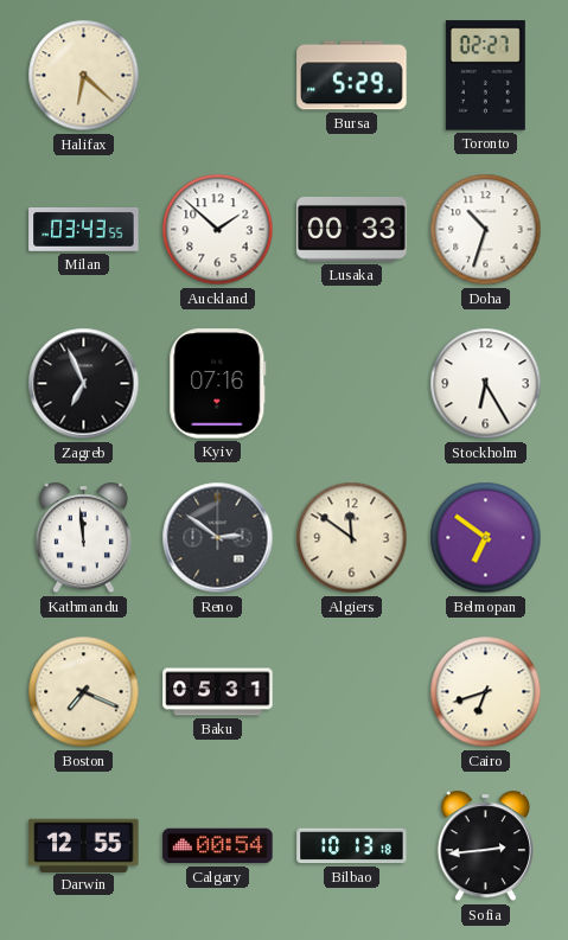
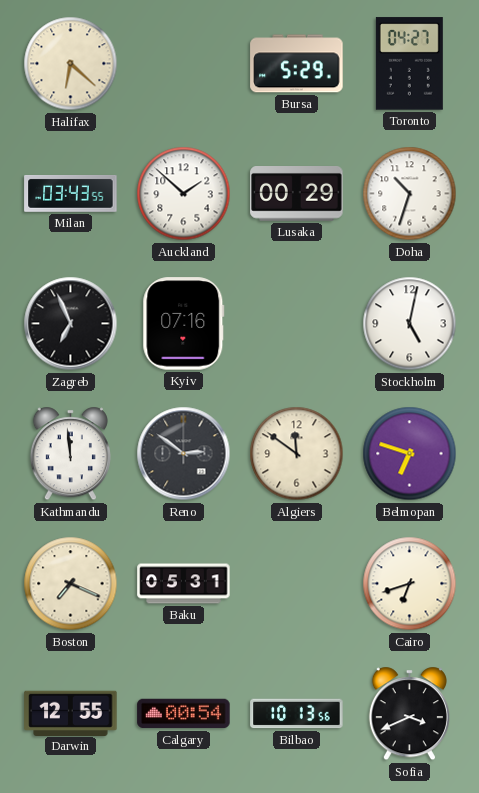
Toronto: 02:27 -> 04:27 (409, 64)
Lusaka: 00:33 -> 00:29 (297, 194)
Stockholm: 6:25 -> 5:02 (410, 324)
Belmopan: 6:51 -> 6:48 (410, 454)
Bilbao: 10:13:18 -> 10:13:56 (297, 714)
Sofia: 2:44 -> 3:41 (409, 714)
